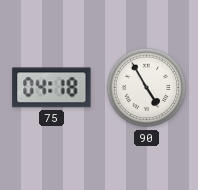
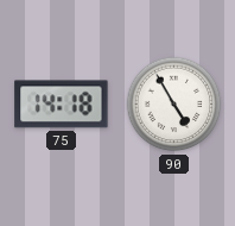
75: 04:18 -> 14:18 (62, 105)
